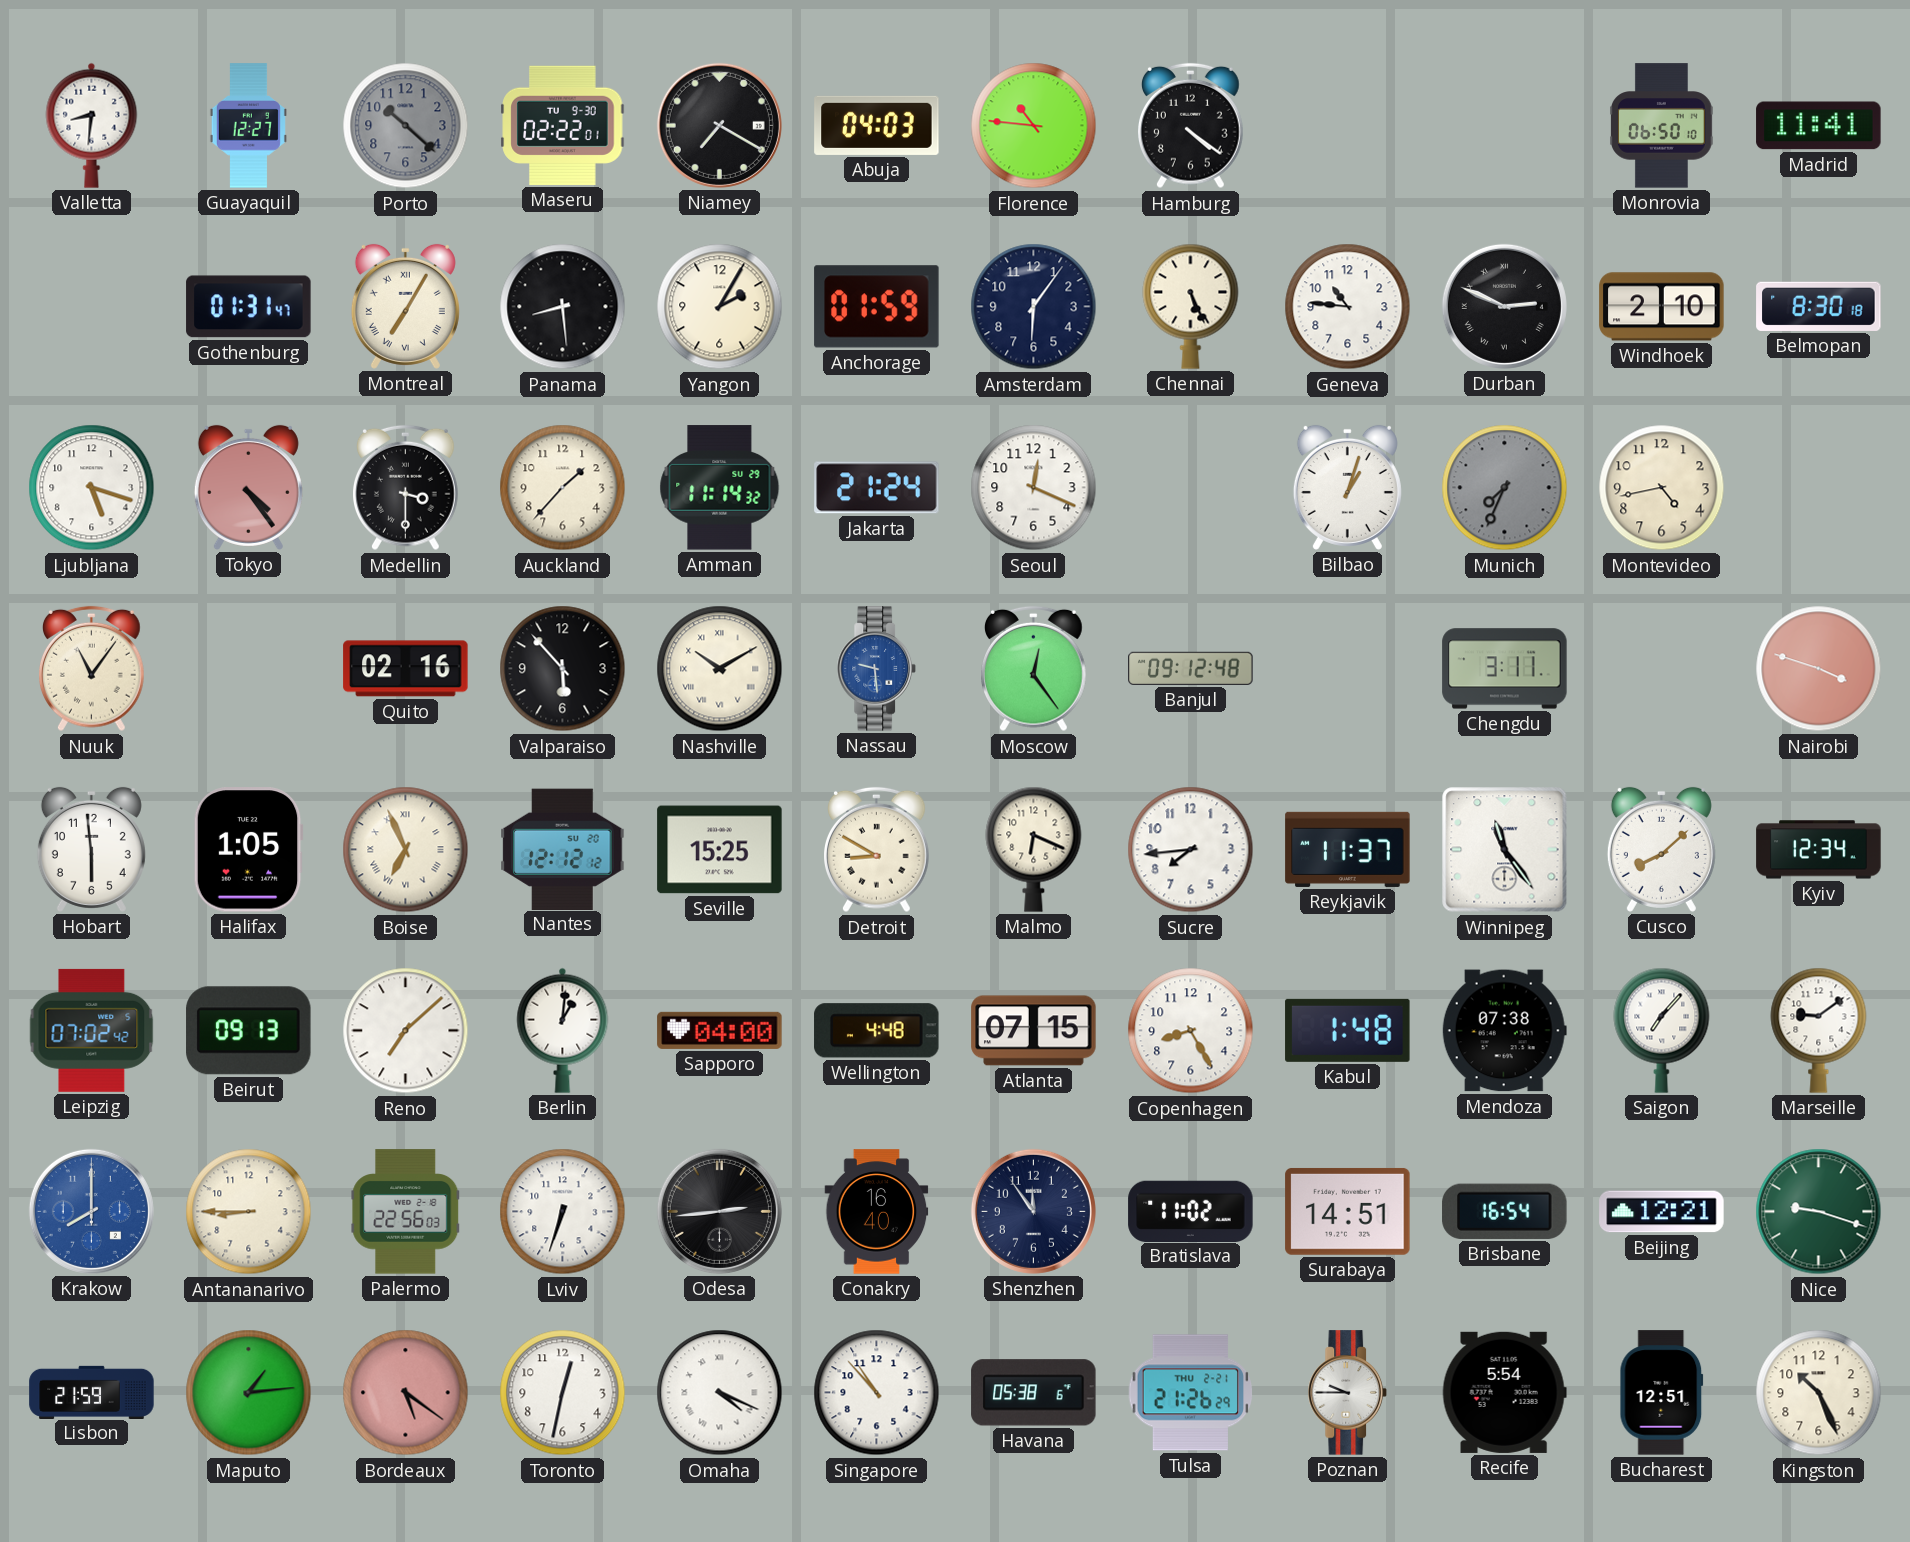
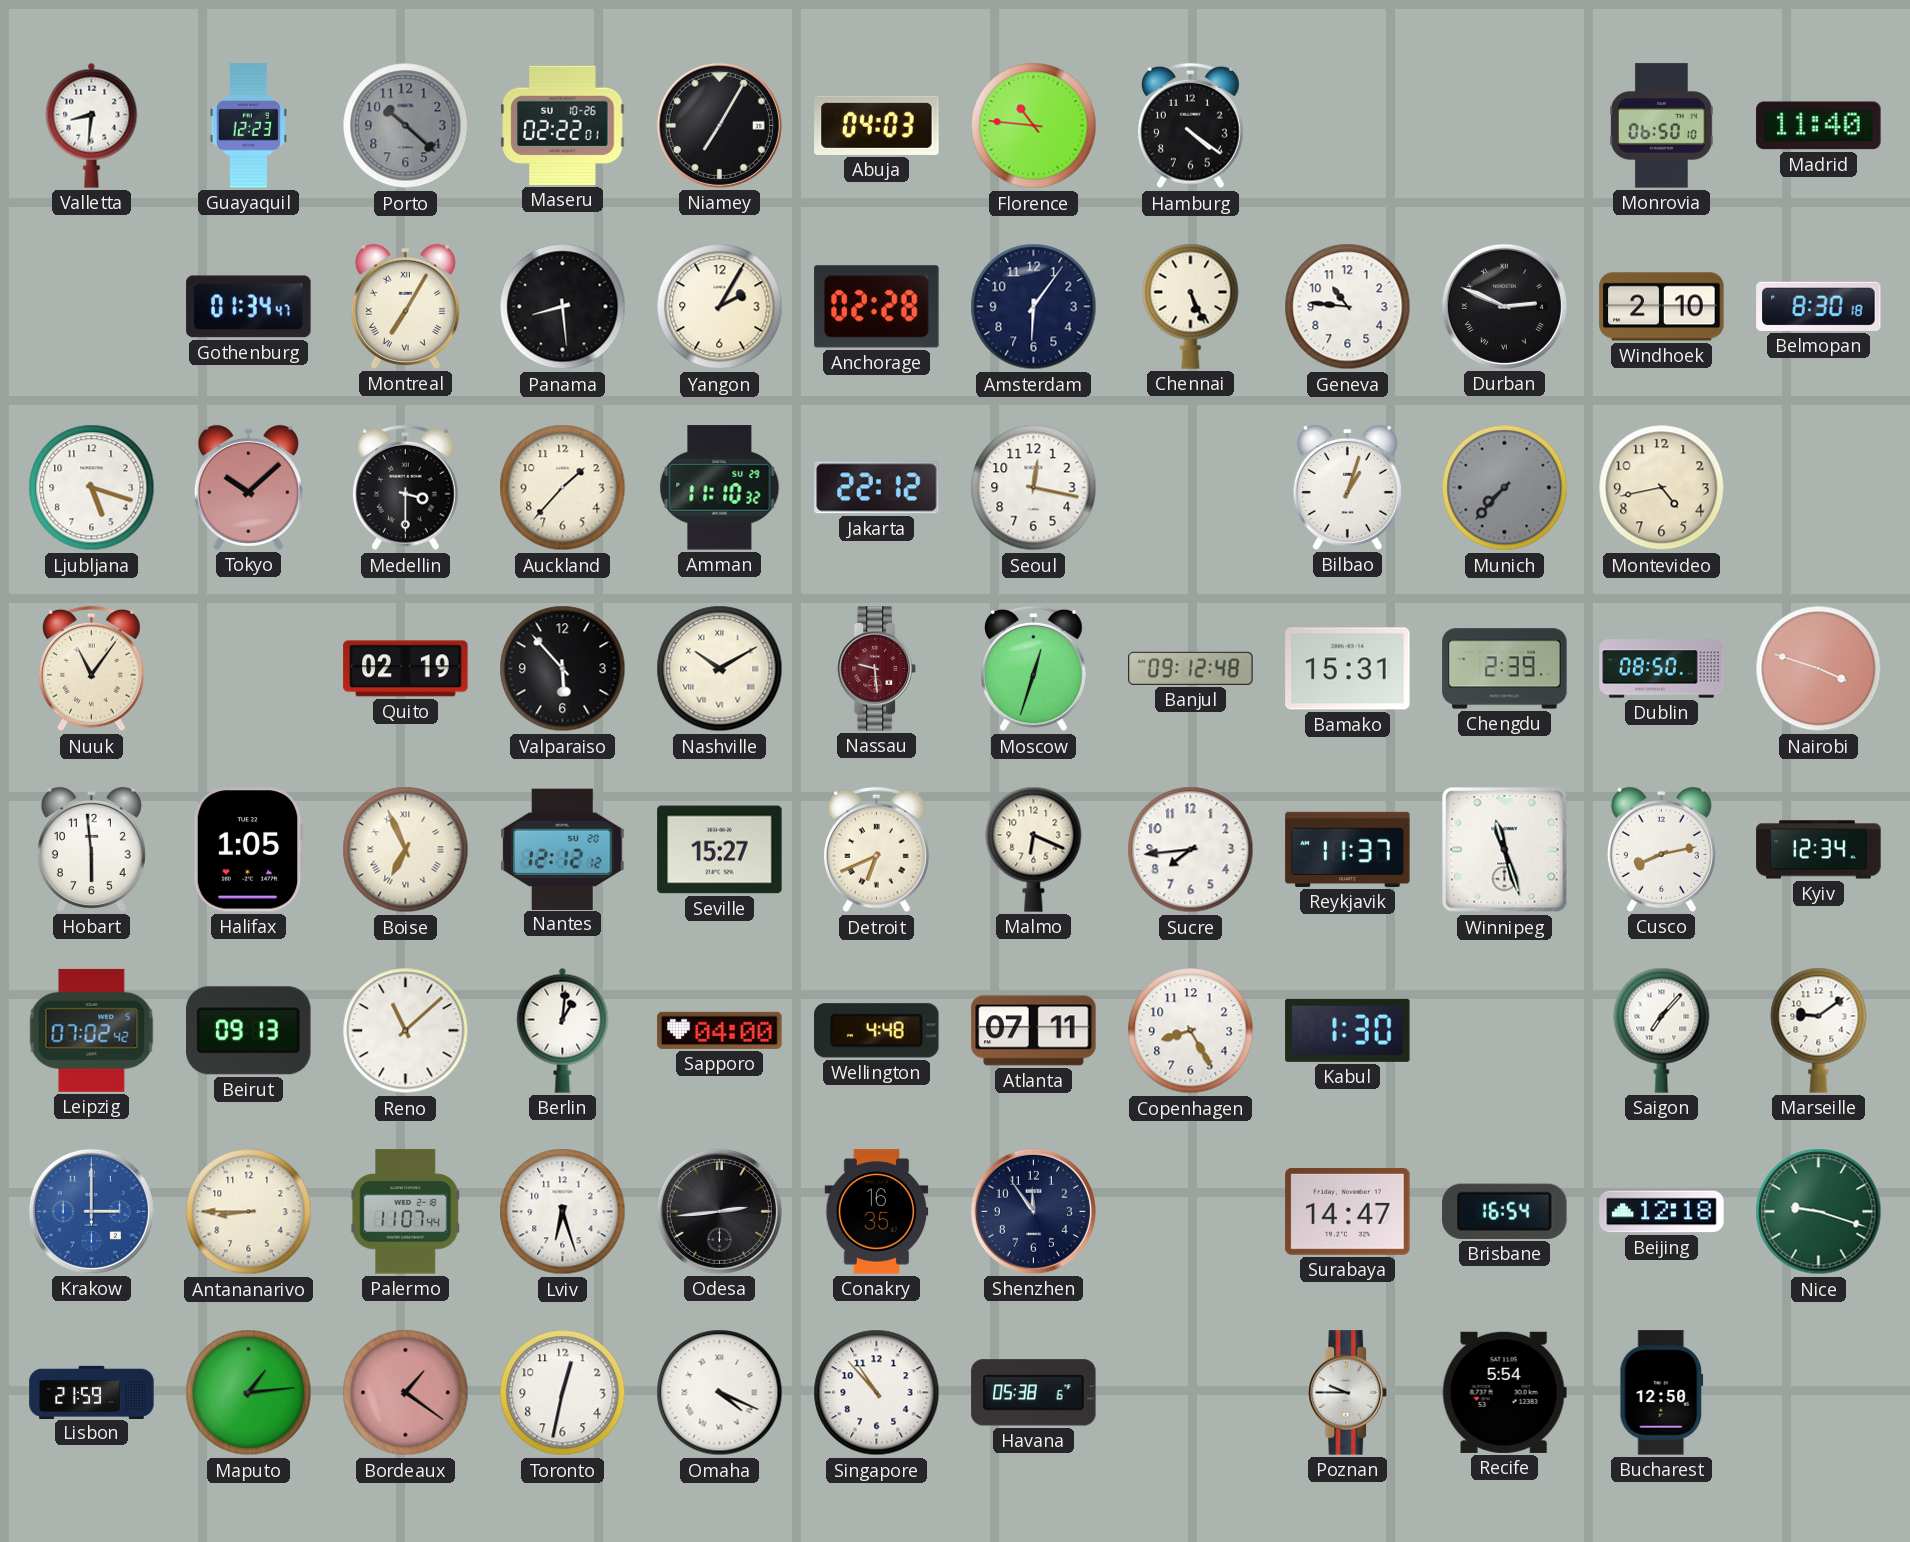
Guayaquil: 12:27 -> 12:23 (248, 126)
Maseru date: TU 9-30 -> SU 10-26 (563, 125)
Niamey: 7:20 -> 7:05 (719, 125)
Madrid: 11:41 -> 11:40 (1819, 126)
Gothenburg: 01:31 -> 01:34 (249, 307)
Anchorage: 01:59 -> 02:28 (877, 307)
Tokyo: 4:24 -> 10:08 (248, 487)
Amman: 11:14 -> 11:10 (720, 488)
Jakarta: 21:24 -> 22:12 (877, 488)
Seoul: 12:19 -> 12:17 (1034, 488)
Munich: 7:34 -> 7:37 (1505, 488)
Quito: 02:16 -> 02:19 (406, 669)
Nassau dial: blue -> burgundy (876, 669)
Moscow: 12:24 -> 12:33 (1034, 669)
Bamako: none -> 15:31 (1348, 669)
Chengdu: 3:11 -> 2:39 (1505, 669)
Dublin: none -> 08:50 (1662, 669)
Seville: 15:25 -> 15:27 (720, 850)
Detroit: 8:50 -> 6:41 (877, 850)
Winnipeg: 11:24 -> 11:27 (1505, 850)
Cusco: 8:08 -> 8:13 (1661, 849)
Reno: 7:08 -> 11:08 (406, 1031)
Atlanta: 07:15 -> 07:11 (1034, 1031)
Kabul: 1:48 -> 1:30 (1348, 1030)
Mendoza: 07:38 -> none (1504, 1031)
Krakow: 8:00 -> 3:00 (91, 1211)
Palermo: 22:56 -> 11:07 (406, 1212)
Lviv: 6:33 -> 6:27 (563, 1212)
Conakry: 16:40 -> 16:35 (877, 1212)
Bratislava: 11:02 -> none (1191, 1211)
Surabaya: 14:51 -> 14:47 (1348, 1211)
Beijing: 12:21 -> 12:18 (1662, 1212)
Bordeaux: 5:21 -> 1:21 (406, 1393)
Tulsa: 21:26 -> none (1191, 1393)
Bucharest: 12:51 -> 12:50 (1662, 1393)
Kingston: 10:26 -> none (1819, 1393)
